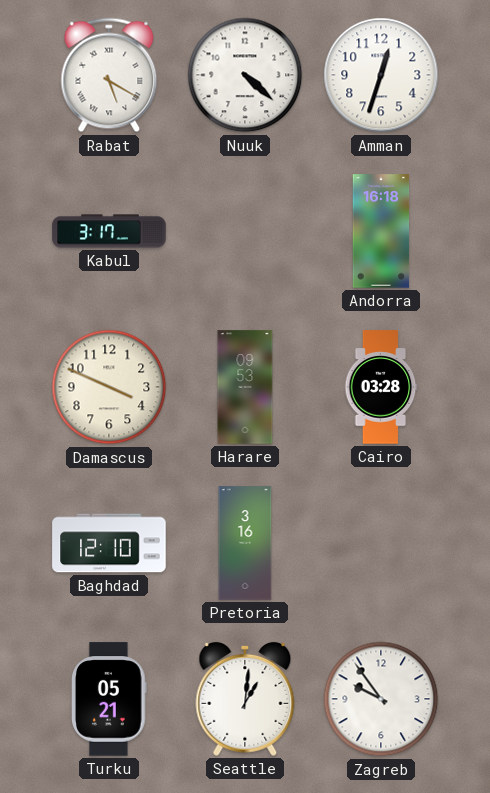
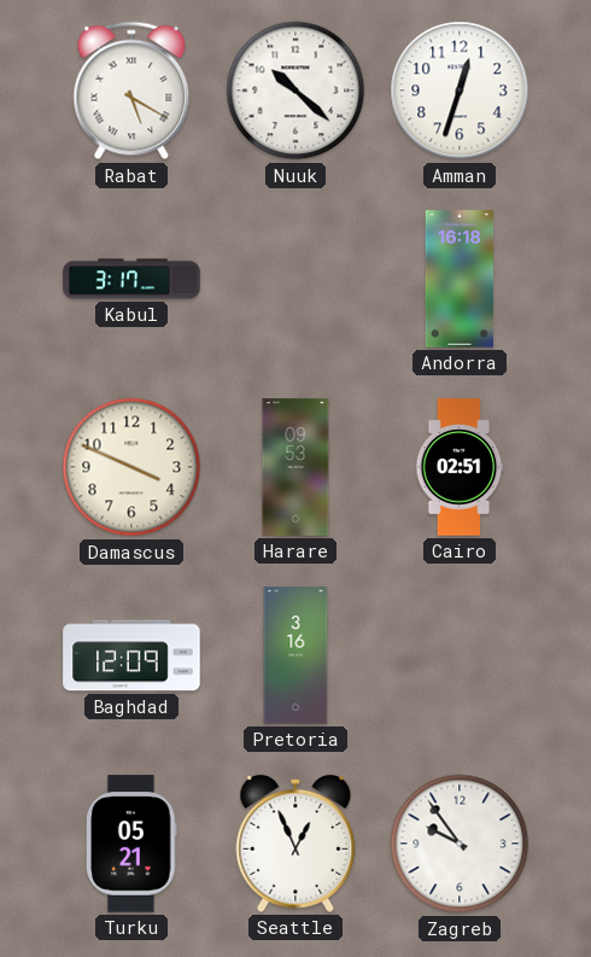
Nuuk: 4:22 -> 10:22 (295, 91)
Cairo: 03:28 -> 02:51 (460, 467)
Baghdad: 12:10 -> 12:09 (131, 655)
Seattle: 1:01 -> 12:56 (295, 844)
